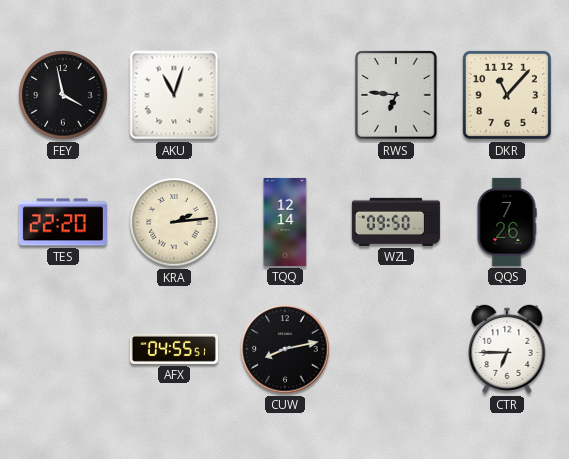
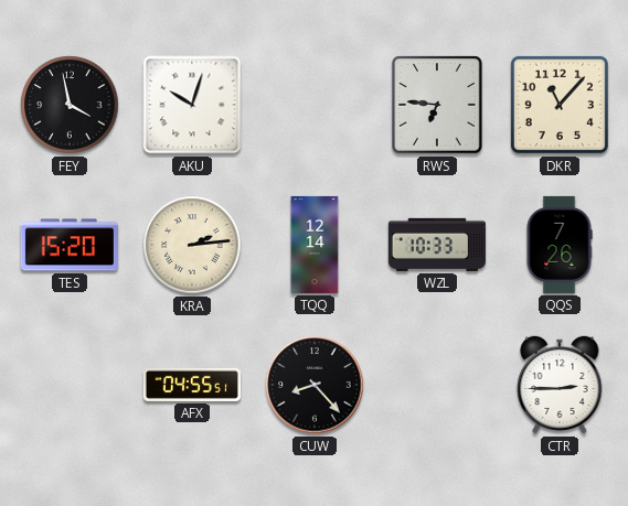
AKU: 11:03 -> 10:03 (192, 105)
TES: 22:20 -> 15:20 (70, 245)
WZL: 09:50 -> 10:33 (437, 245)
CUW: 8:13 -> 8:23 (315, 385)
CTR: 6:45 -> 2:45 (560, 385)
